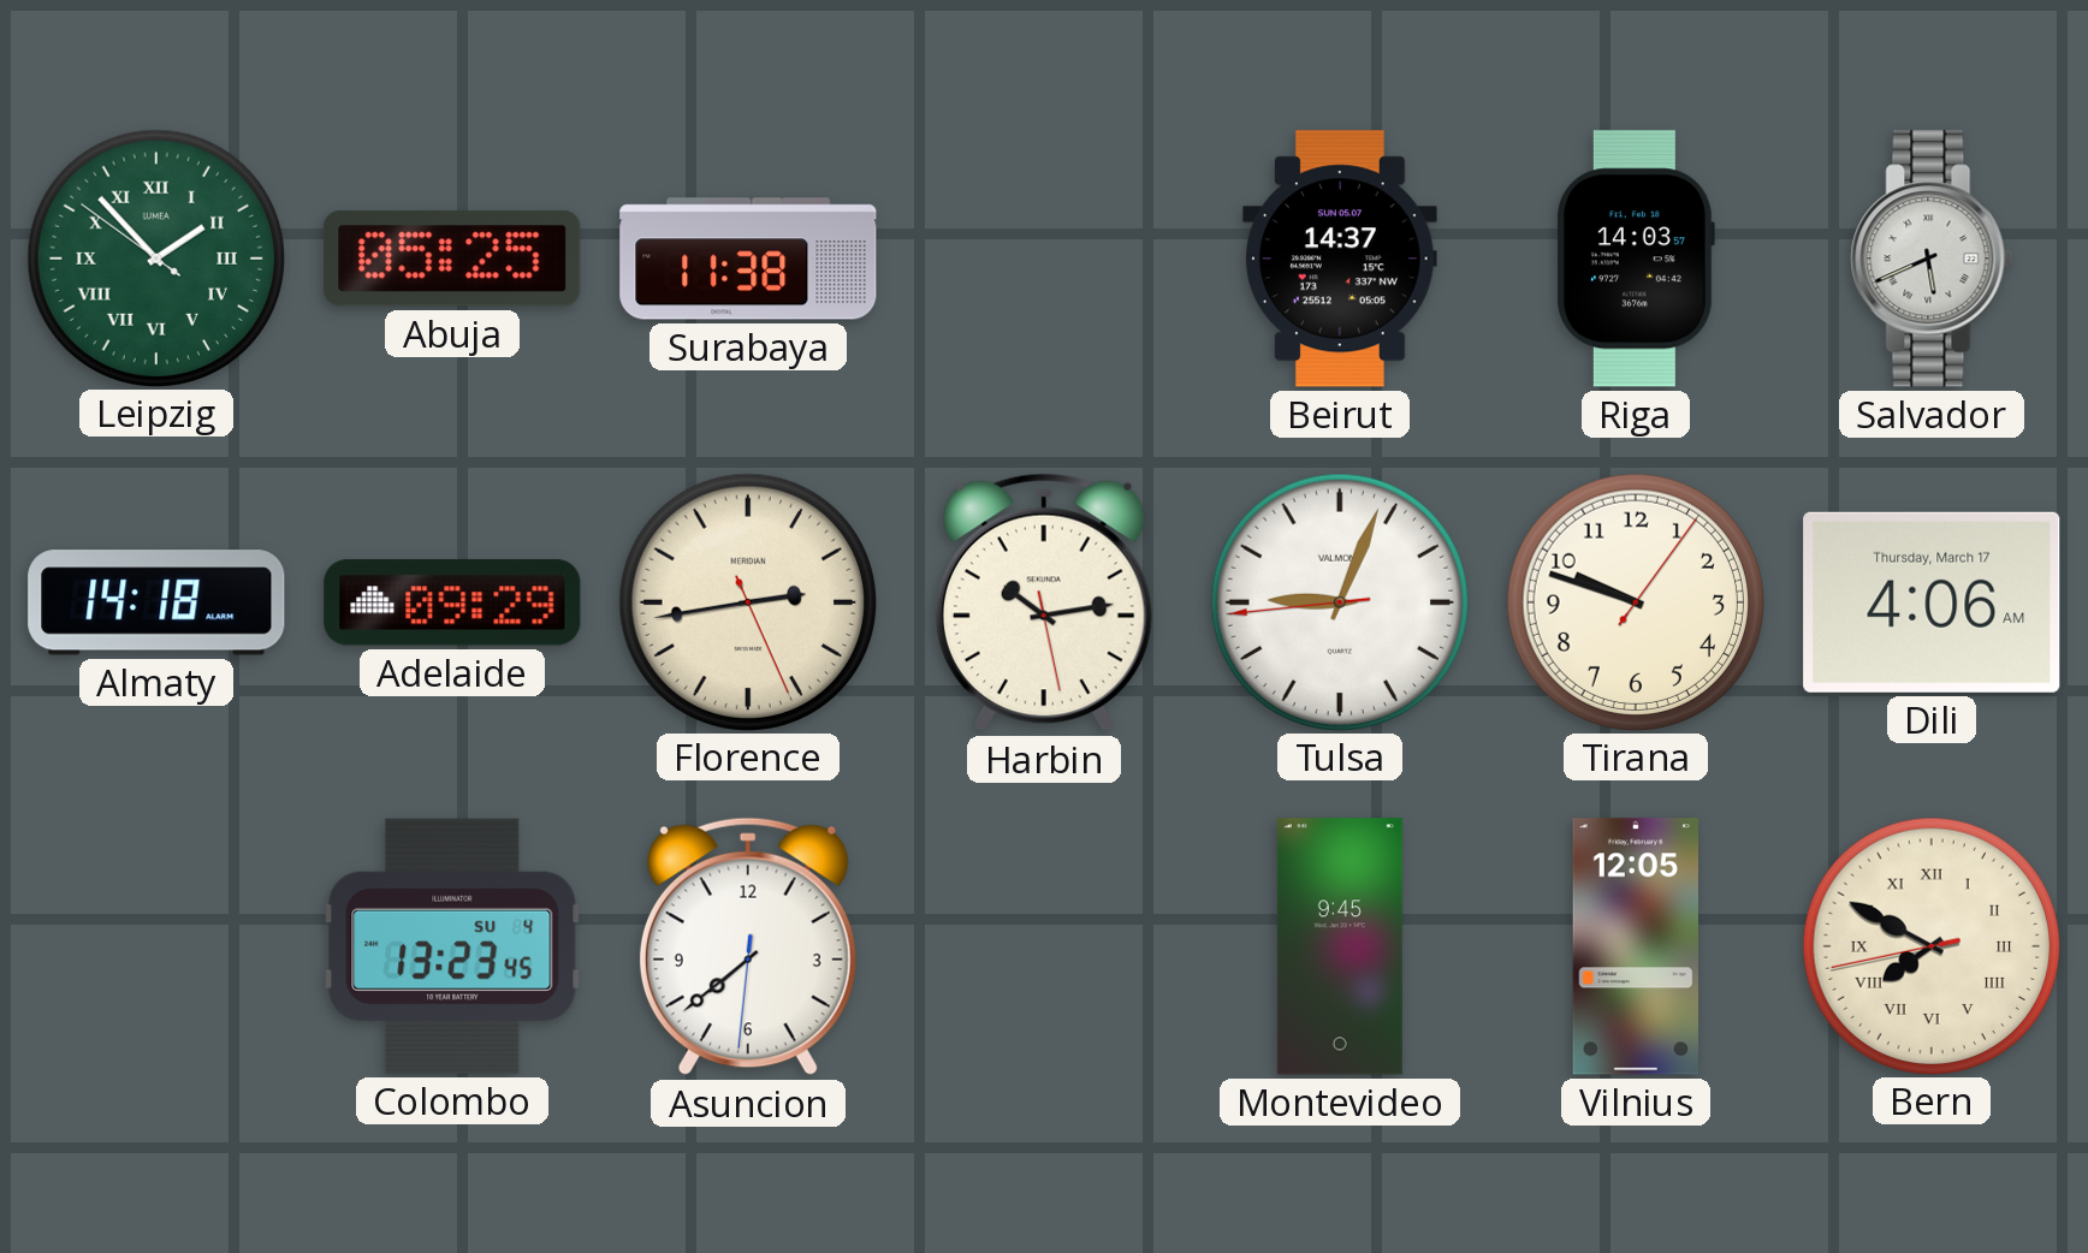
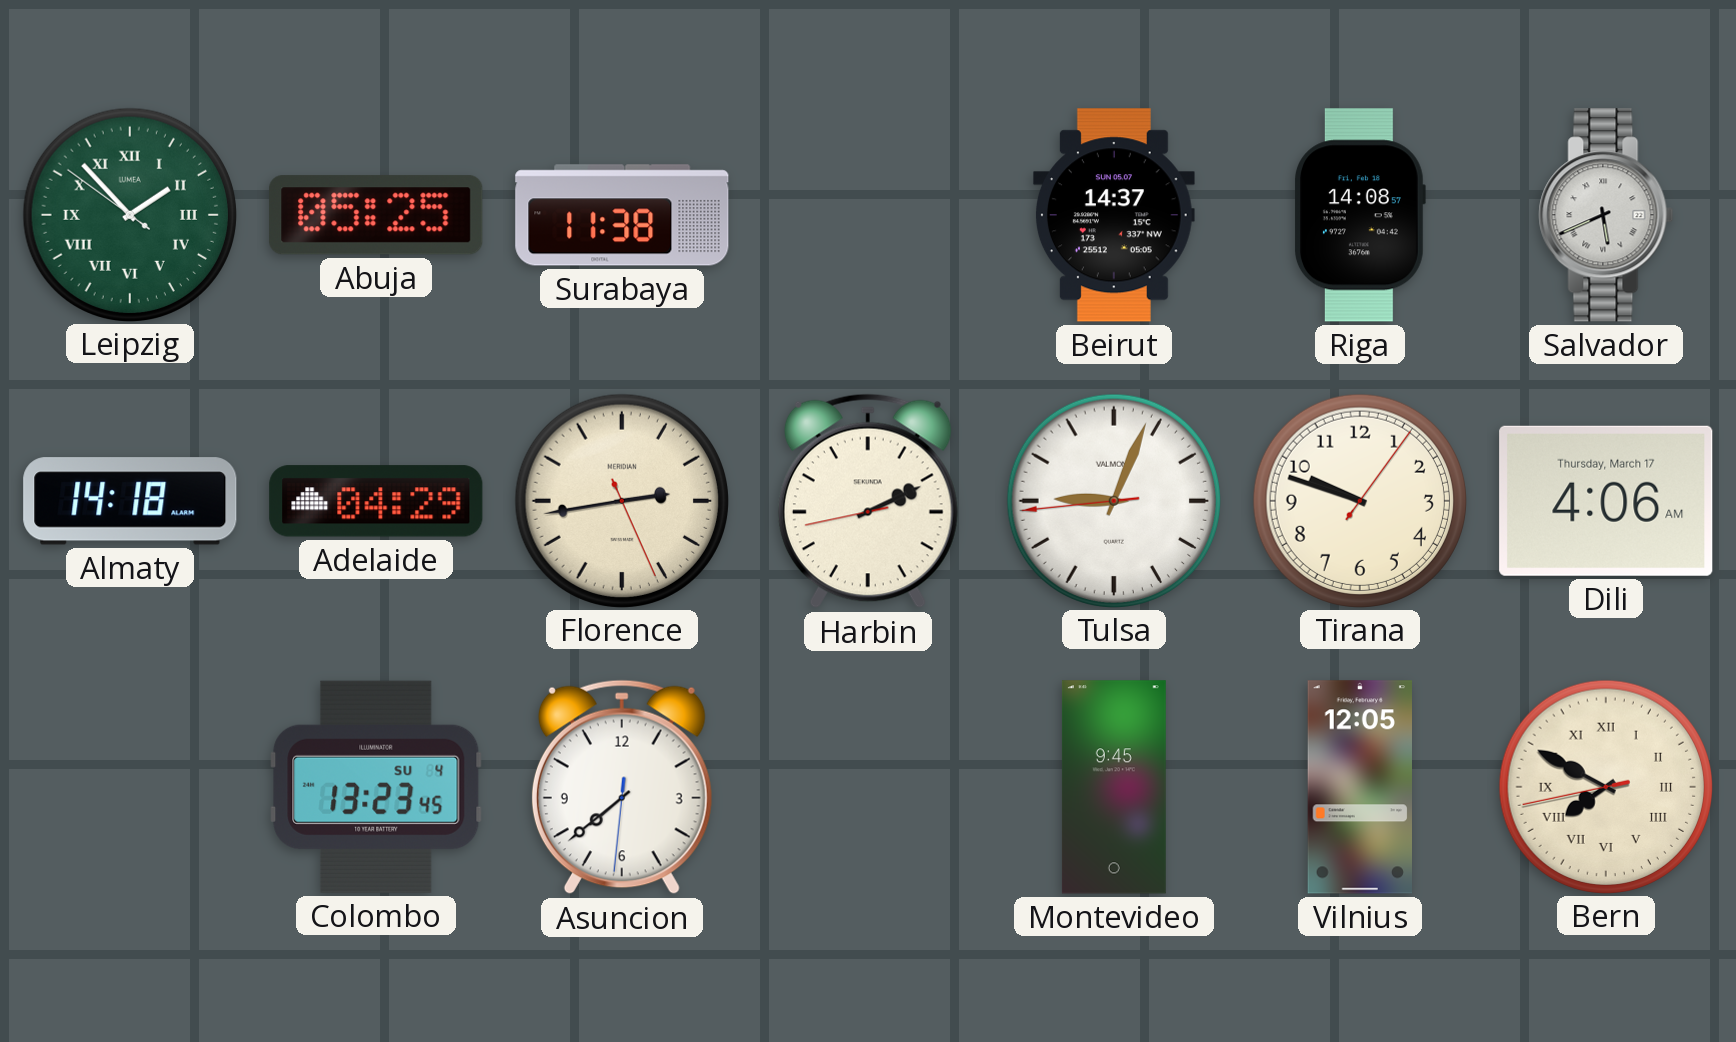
Riga: 14:03 -> 14:08 (1360, 215)
Adelaide: 09:29 -> 04:29 (376, 501)
Harbin: 10:13 -> 2:10 (868, 501)
